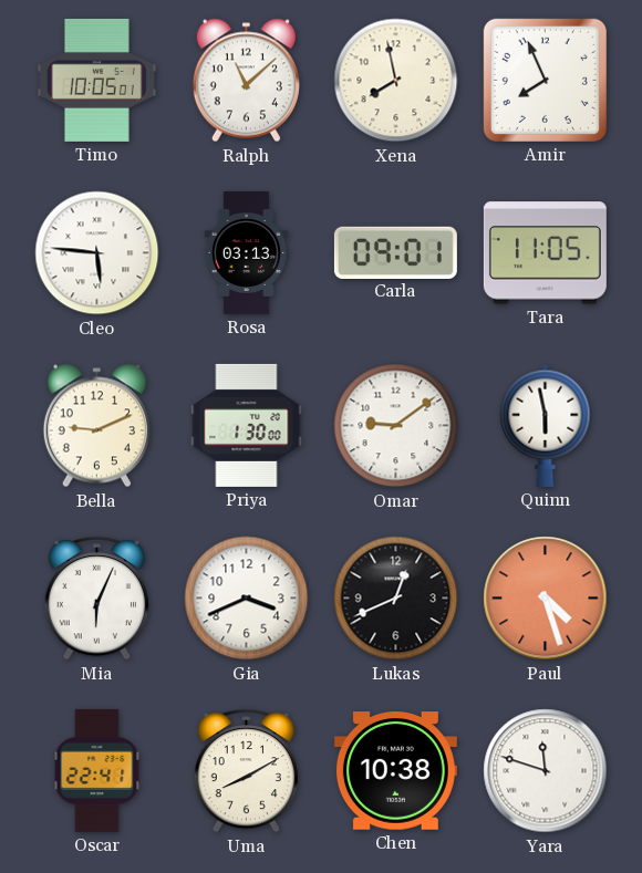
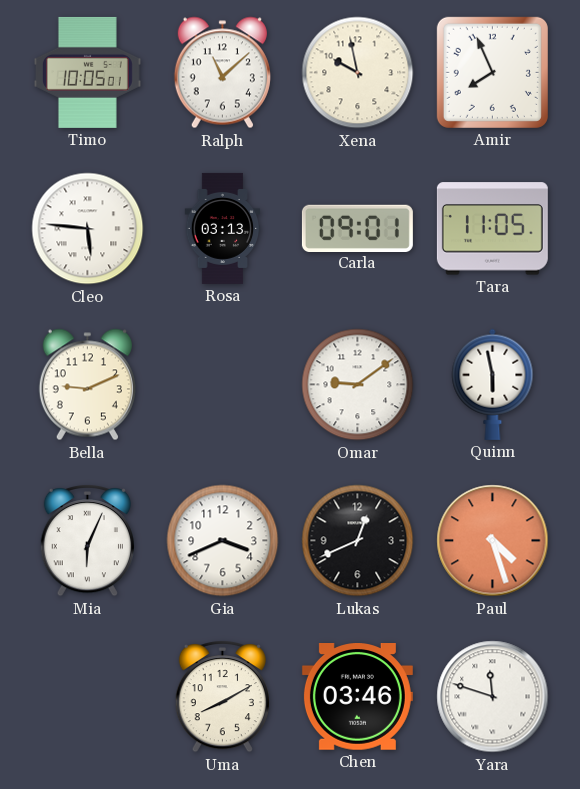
Xena: 7:58 -> 9:58 (358, 73)
Priya: 1:30 -> none (247, 425)
Oscar: 22:41 -> none (97, 770)
Chen: 10:38 -> 03:46 (357, 697)
